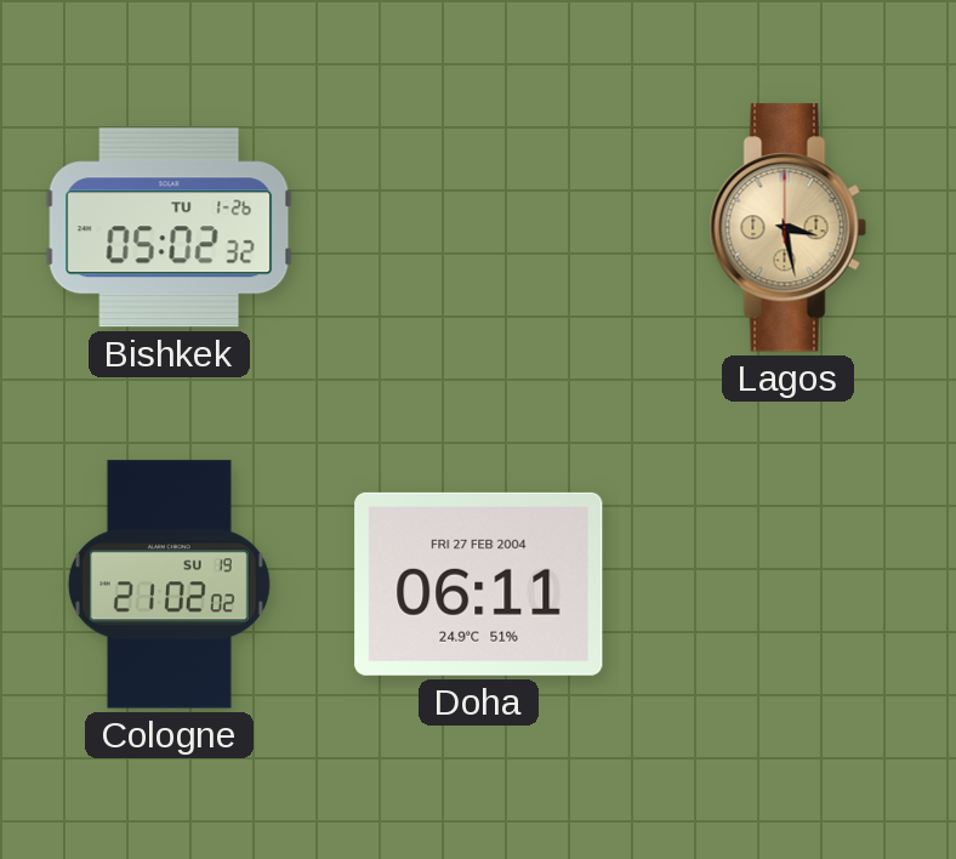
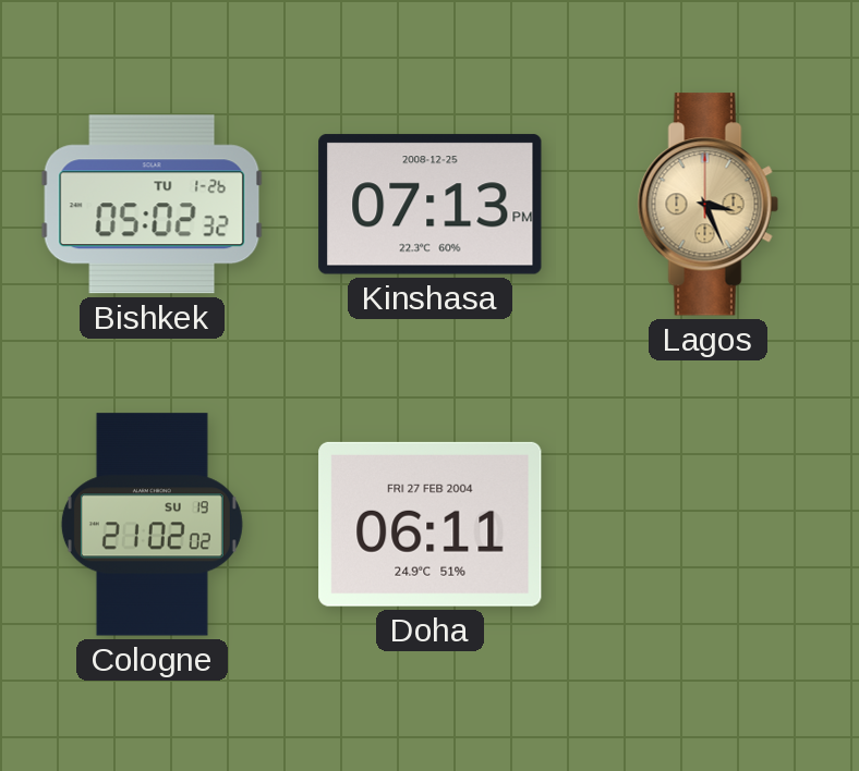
Kinshasa: none -> 07:13 (431, 205)
Lagos: 3:28 -> 3:26 (707, 205)
